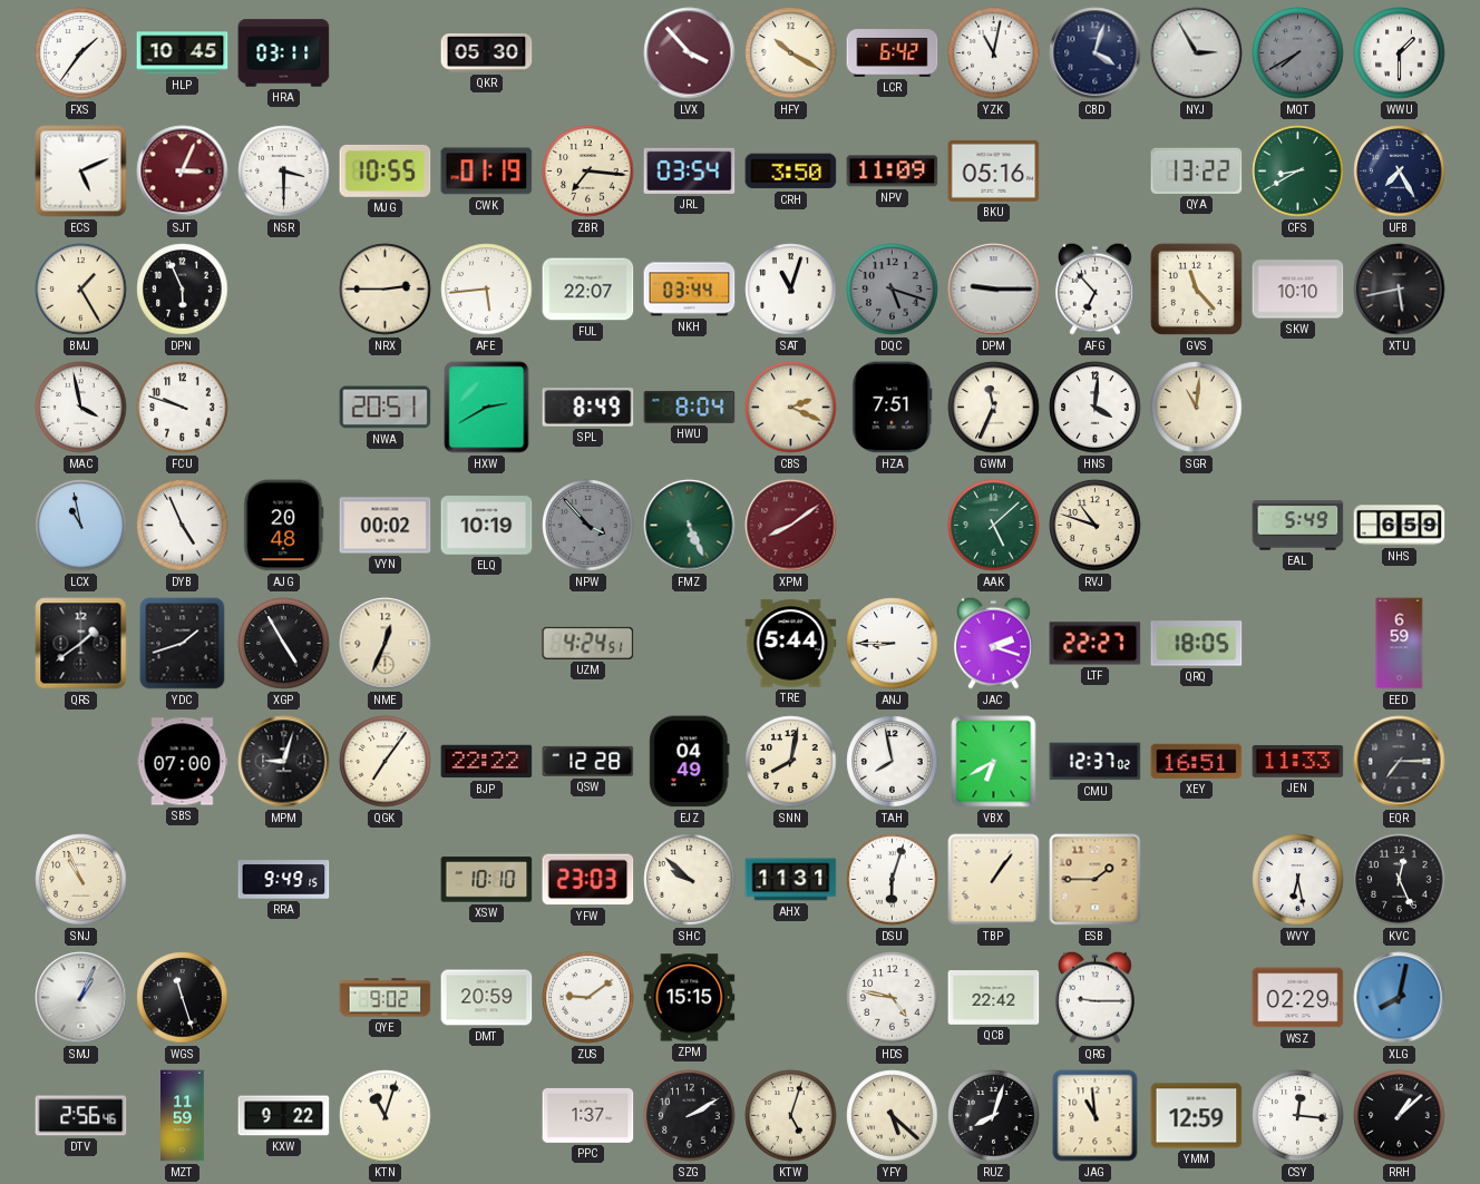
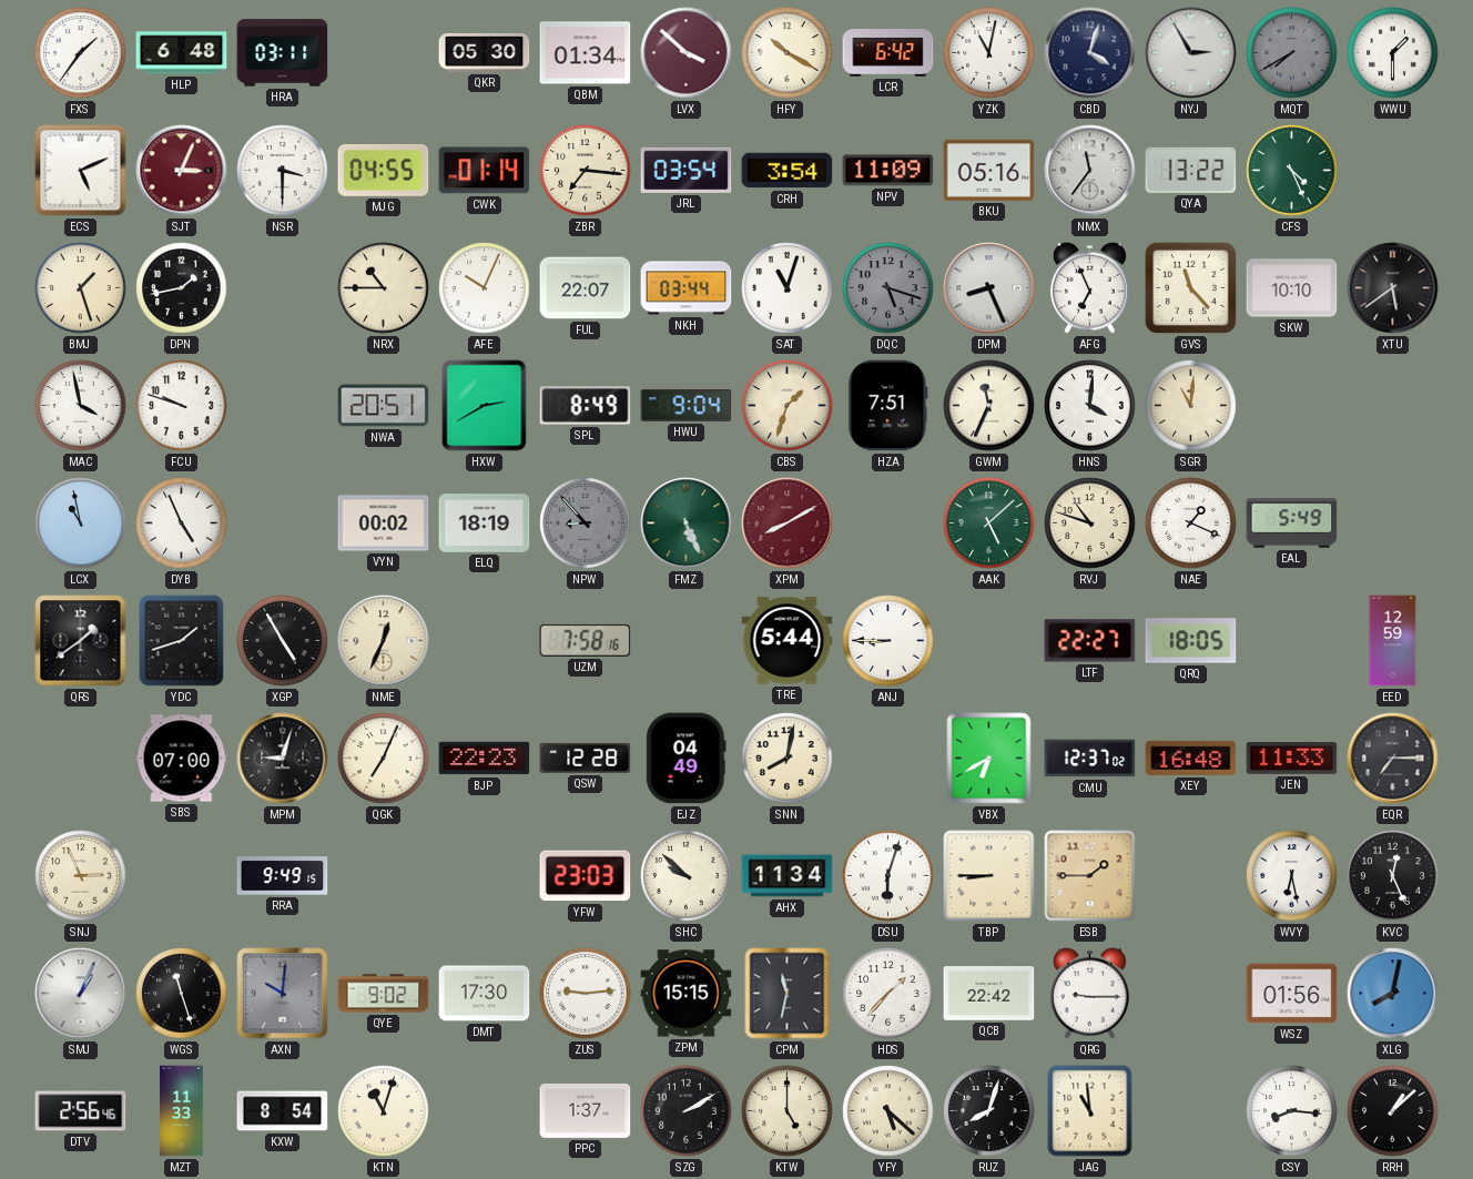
HLP: 10:45 -> 6:48 (182, 53)
QBM: none -> 01:34 (586, 53)
LVX: 3:53 -> 3:52 (687, 53)
MJG: 10:55 -> 04:55 (384, 170)
CWK: 01:19 -> 01:14 (485, 171)
CRH: 3:50 -> 3:54 (788, 171)
NMX: none -> 11:36 (1090, 171)
CFS: 8:40 -> 4:26 (1292, 171)
UFB: 7:25 -> none (1400, 172)
BMJ: 1:25 -> 1:27 (81, 288)
DPN: 5:56 -> 1:43 (182, 288)
NRX: 2:45 -> 10:45 (384, 288)
AFE: 5:44 -> 10:04 (485, 288)
DPM: 9:15 -> 8:26 (989, 288)
AFG: 6:53 -> 6:56 (1090, 287)
XTU: 5:43 -> 5:39 (1393, 288)
HWU: 8:04 -> 9:04 (687, 405)
CBS: 2:19 -> 1:33 (788, 406)
AJG: 20:48 -> none (284, 526)
ELQ: 10:19 -> 18:19 (485, 524)
NPW: 3:53 -> 8:53 (586, 524)
XPM: 8:09 -> 8:10 (788, 524)
NAE: none -> 1:19 (1191, 524)
NHS: 6:59 -> none (1400, 526)
UZM: 4:24 -> 7:58 (586, 640)
JAC: 2:18 -> none (994, 643)
EED: 6:59 -> 12:59 (1393, 641)
QGK: 7:06 -> 7:04 (384, 759)
BJP: 22:22 -> 22:23 (485, 759)
TAH: 7:58 -> none (893, 762)
XEY: 16:51 -> 16:48 (1191, 758)
SNJ: 10:56 -> 2:56 (81, 876)
XSW: 10:10 -> none (487, 880)
AHX: 11:31 -> 11:34 (788, 876)
TBP: 1:06 -> 8:45 (989, 876)
AXN: none -> 10:01 (283, 994)
DMT: 20:59 -> 17:30 (485, 994)
ZUS: 9:09 -> 9:14 (586, 994)
CPM: none -> 11:32 (788, 994)
HDS: 4:47 -> 1:37 (888, 994)
WSZ: 02:29 -> 01:56 (1292, 994)
MZT: 11:59 -> 11:33 (182, 1111)
KXW: 9:22 -> 8:54 (283, 1111)
KTW: 5:03 -> 5:00 (788, 1111)
YMM: 12:59 -> none (1197, 1116)
CSY: 12:16 -> 8:16 (1292, 1111)
